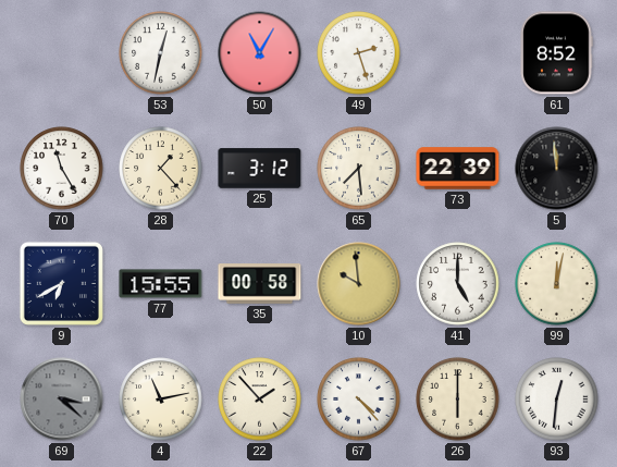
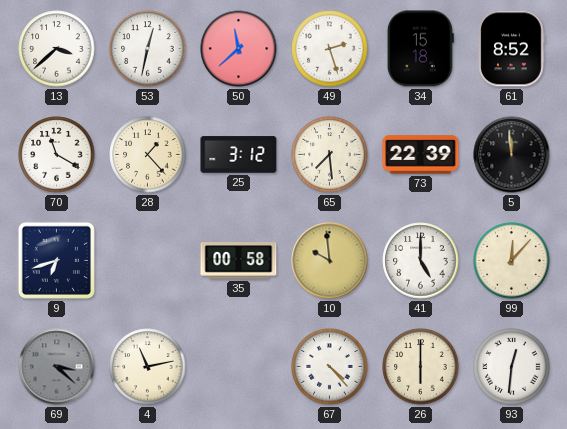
13: none -> 3:38 (57, 49)
50: 11:05 -> 11:38 (239, 49)
34: none -> 15:18 (420, 49)
70: 11:25 -> 11:20 (57, 155)
9: 6:40 -> 6:42 (56, 260)
77: 15:55 -> none (161, 284)
99: 12:02 -> 12:07 (512, 261)
22: 1:53 -> none (260, 400)
